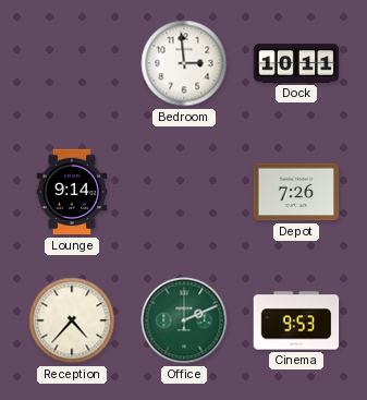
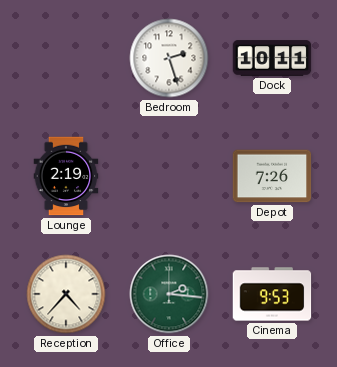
Bedroom: 2:59 -> 2:27 (169, 58)
Lounge: 9:14 -> 2:19 (66, 176)
Office: 2:11 -> 2:16 (169, 294)
